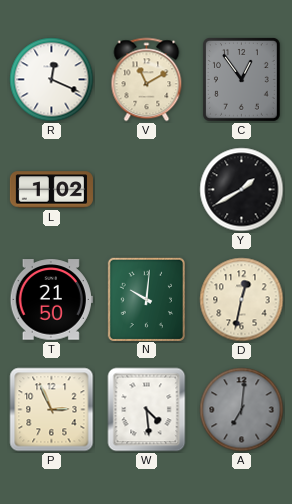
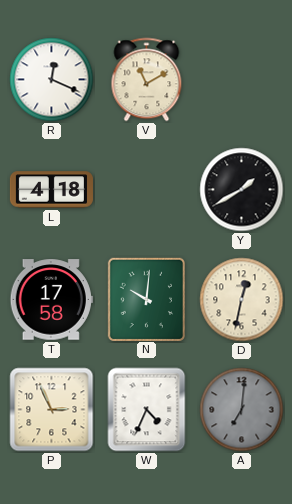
C: 12:54 -> none (242, 80)
L: 1:02 -> 4:18 (51, 190)
T: 21:50 -> 17:58 (51, 300)
W: 4:29 -> 4:34 (147, 410)
